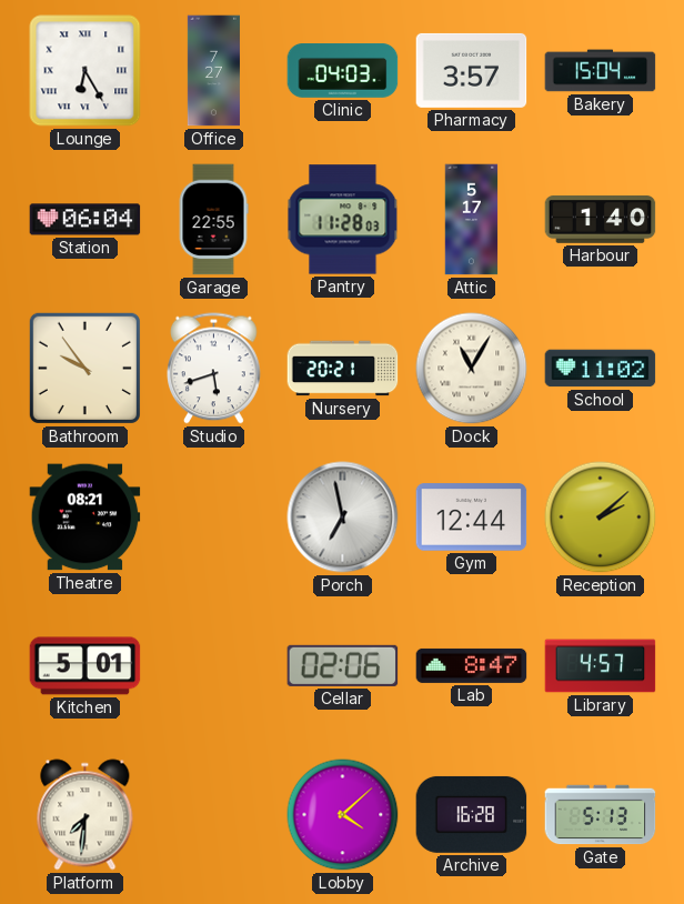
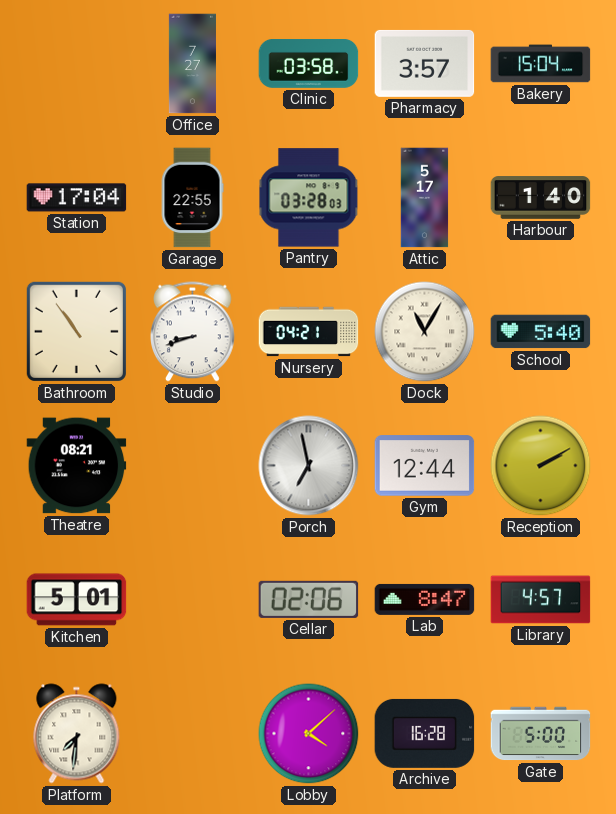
Lounge: 6:25 -> none (85, 71)
Clinic: 04:03 -> 03:58 (309, 64)
Station: 06:04 -> 17:04 (77, 198)
Pantry: 11:28 -> 03:28 (309, 198)
Bathroom: 9:54 -> 10:54 (76, 331)
Studio: 5:42 -> 8:42 (193, 332)
Nursery: 20:21 -> 04:21 (309, 332)
School: 11:02 -> 5:40 (541, 332)
Reception: 2:08 -> 2:10 (541, 466)
Gate: 5:13 -> 5:00 (541, 734)
